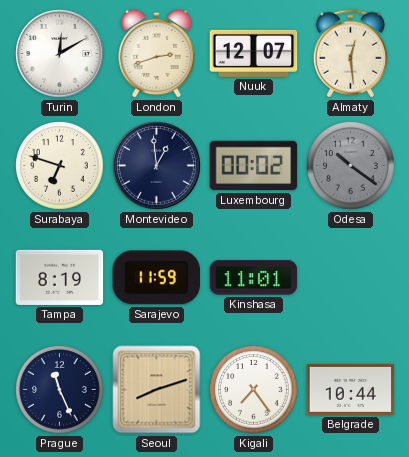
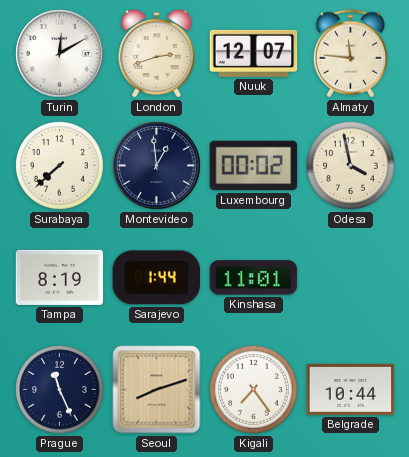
Almaty: 12:29 -> 11:46 (350, 54)
Surabaya: 6:48 -> 7:38 (60, 166)
Odesa: 10:21 -> 3:58 (351, 166)
Odesa dial: grey -> cream (351, 166)
Sarajevo: 11:59 -> 1:44 (156, 278)
